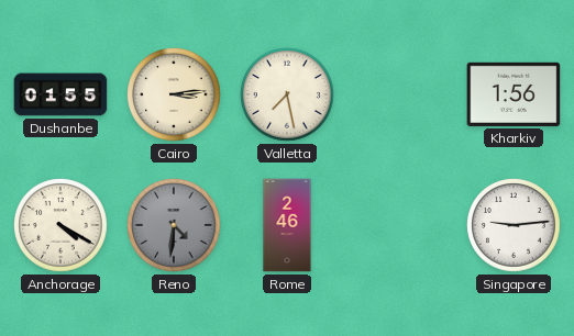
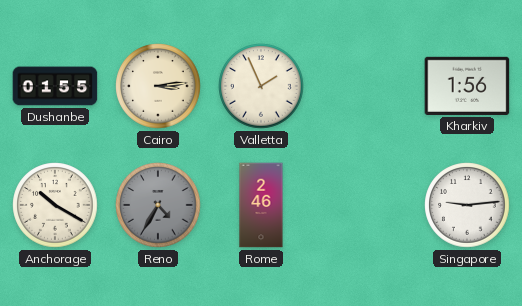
Valletta: 7:28 -> 1:56 (261, 86)
Anchorage: 4:20 -> 10:20 (55, 205)
Reno: 4:31 -> 4:35 (158, 205)
